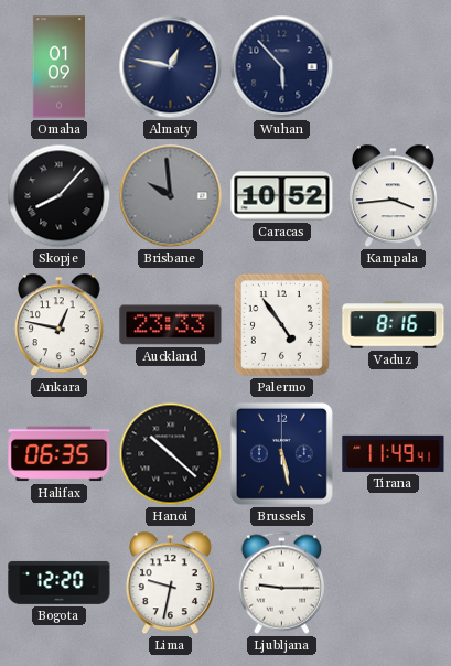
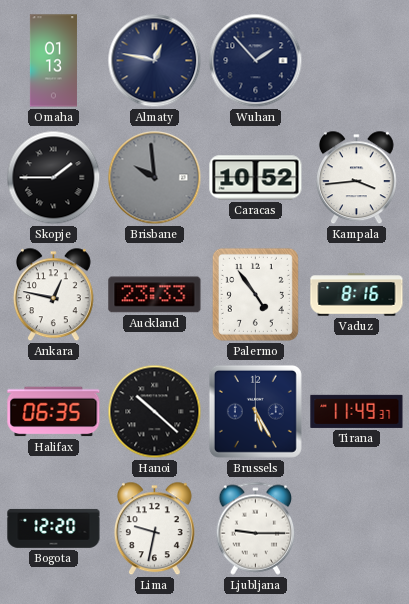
Omaha: 01:09 -> 01:13 (53, 61)
Wuhan: 5:53 -> 1:53 (256, 61)
Skopje: 8:07 -> 1:45 (54, 178)
Brussels: 5:28 -> 5:25 (255, 411)
Tirana: 11:49:41 -> 11:49:37 (357, 411)
